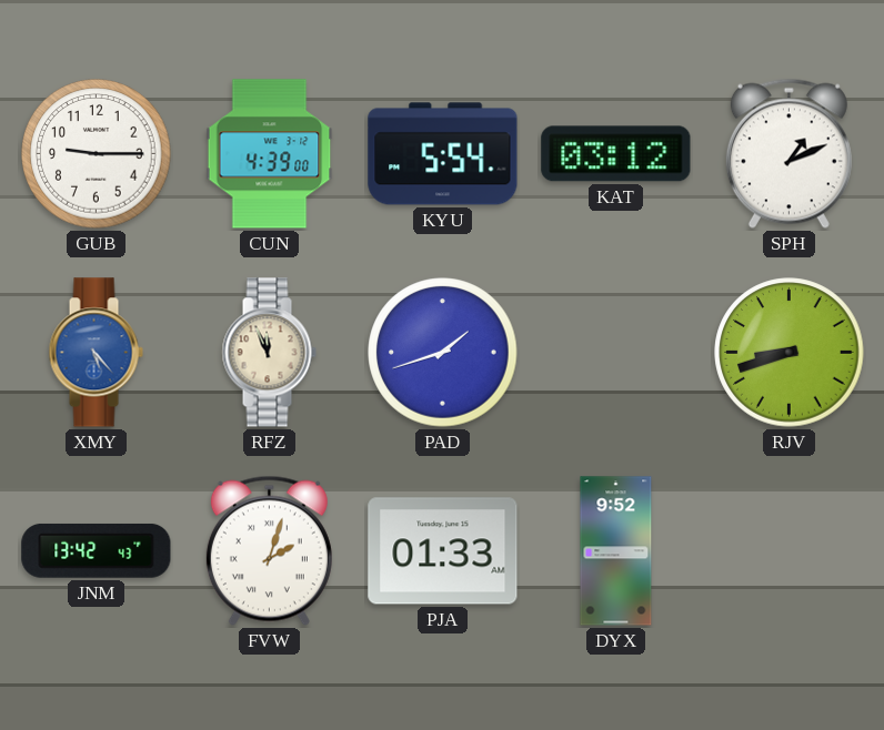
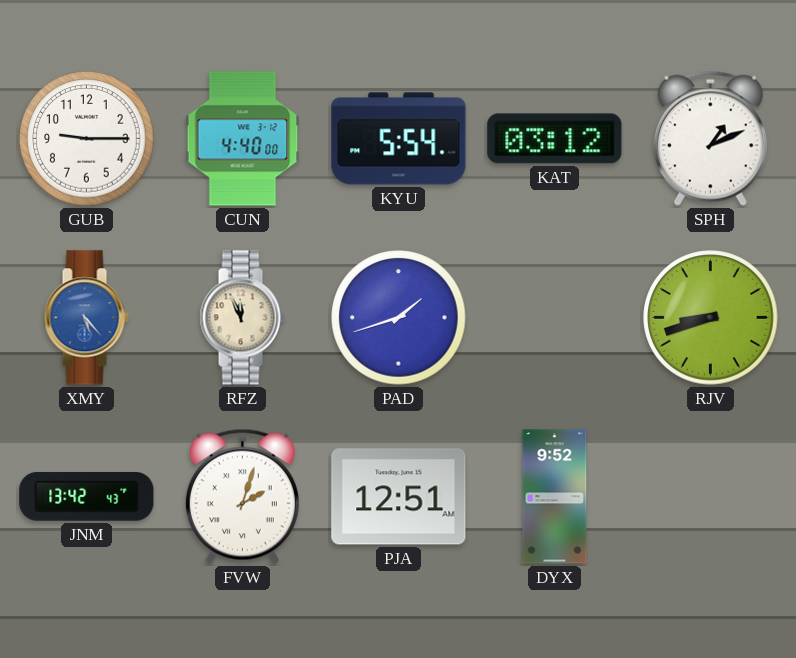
CUN: 4:39 -> 4:40 (243, 139)
PJA: 01:33 -> 12:51 (399, 497)
